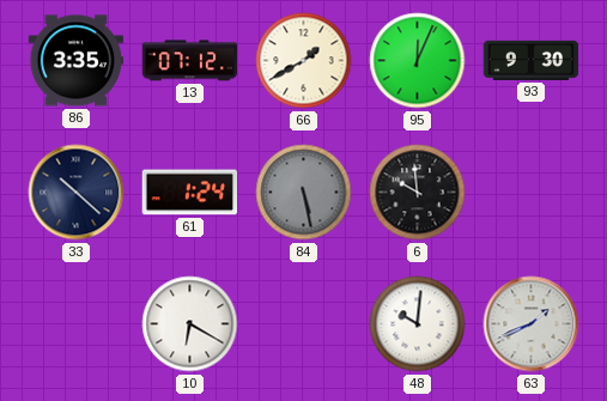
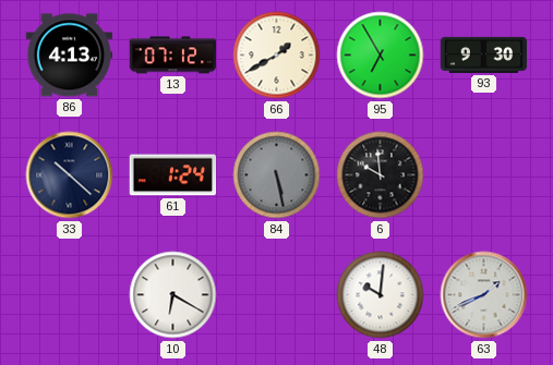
86: 3:35 -> 4:13 (70, 56)
95: 12:04 -> 6:55 (381, 56)
